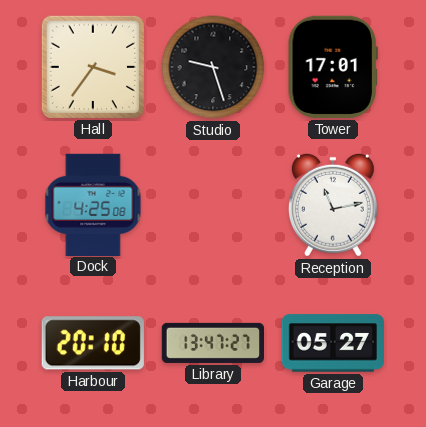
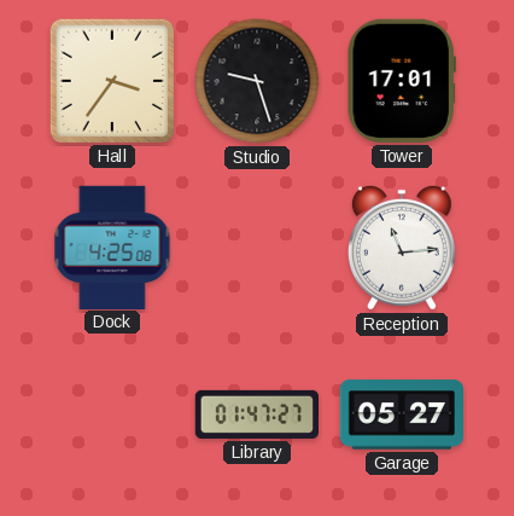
Reception: 11:13 -> 11:14 (402, 248)
Harbour: 20:10 -> none (93, 343)
Library: 13:47 -> 01:47 (257, 414)
